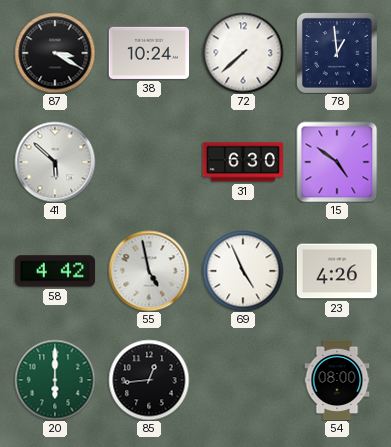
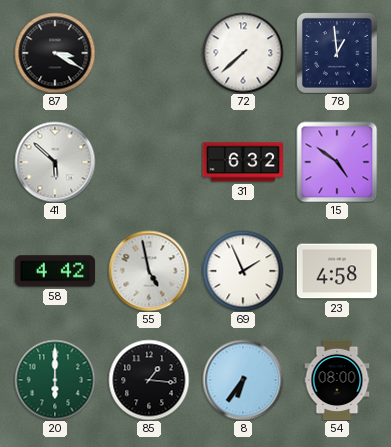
38: 10:24 -> none (148, 53)
31: 6:30 -> 6:32 (242, 162)
69: 4:56 -> 1:56 (243, 271)
23: 4:26 -> 4:58 (337, 271)
85: 12:44 -> 1:16 (149, 380)
8: none -> 6:36 (243, 380)
